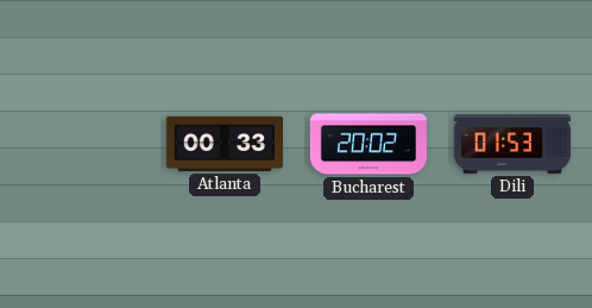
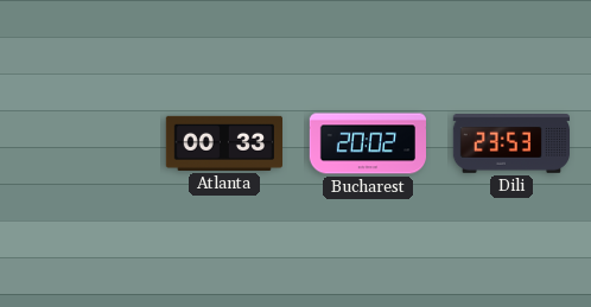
Dili: 01:53 -> 23:53 (510, 145)
